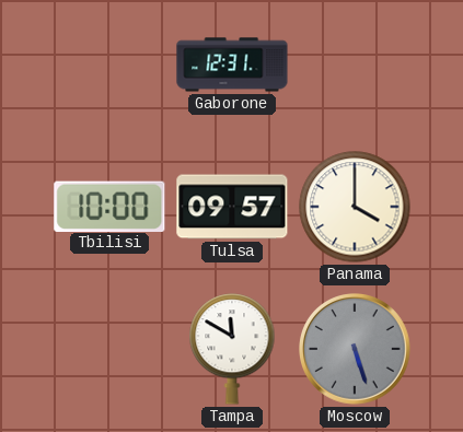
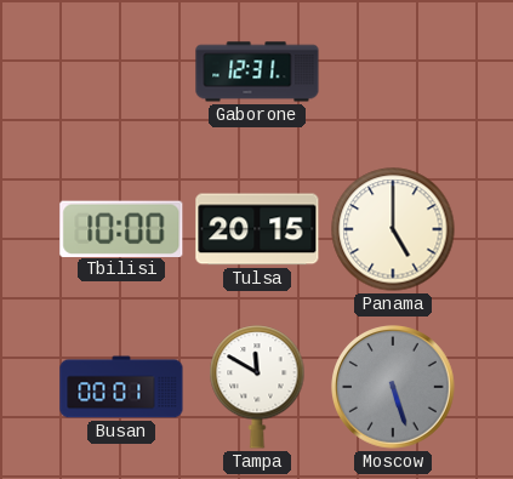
Tulsa: 09:57 -> 20:15 (257, 229)
Panama: 4:00 -> 5:00 (393, 229)
Busan: none -> 00:01 (121, 387)
